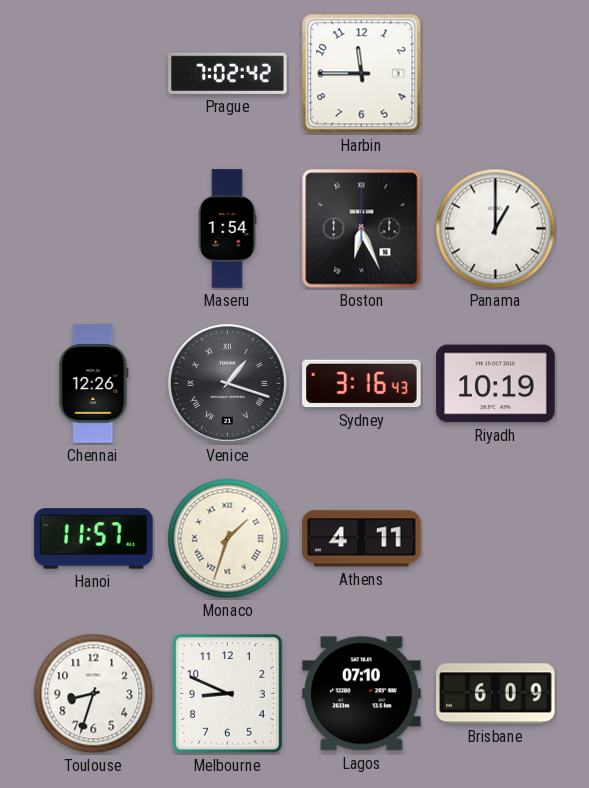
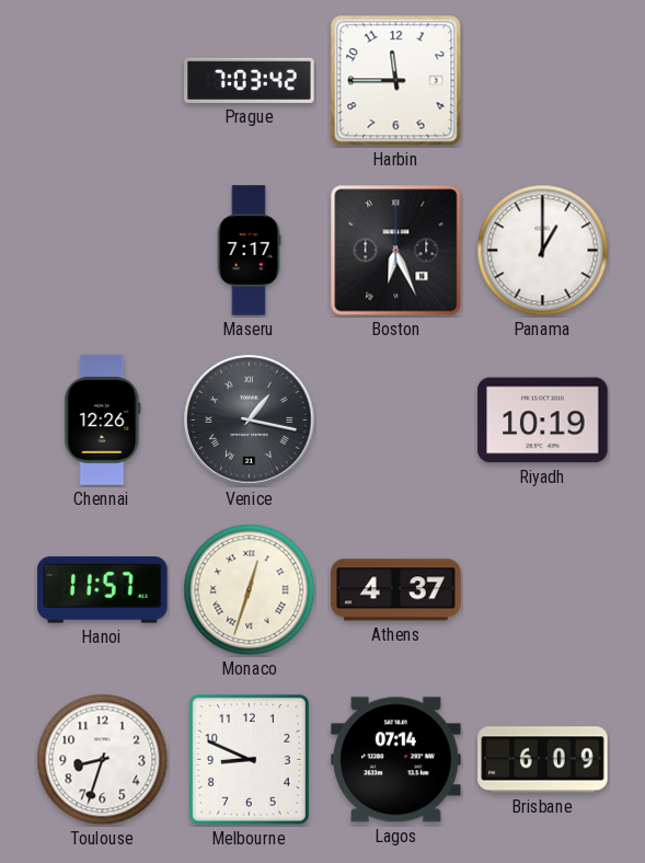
Prague: 7:02 -> 7:03 (250, 80)
Maseru: 1:54 -> 7:17 (249, 251)
Venice: 1:18 -> 1:17 (250, 421)
Sydney: 3:16 -> none (362, 384)
Monaco: 1:33 -> 12:33 (250, 590)
Athens: 4:11 -> 4:37 (396, 590)
Lagos: 07:10 -> 07:14 (396, 760)
